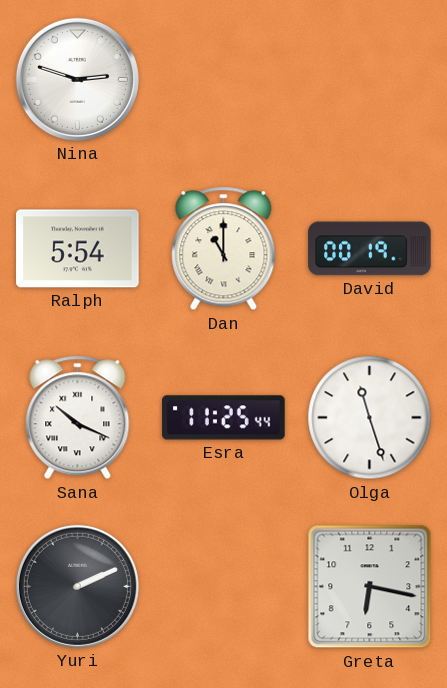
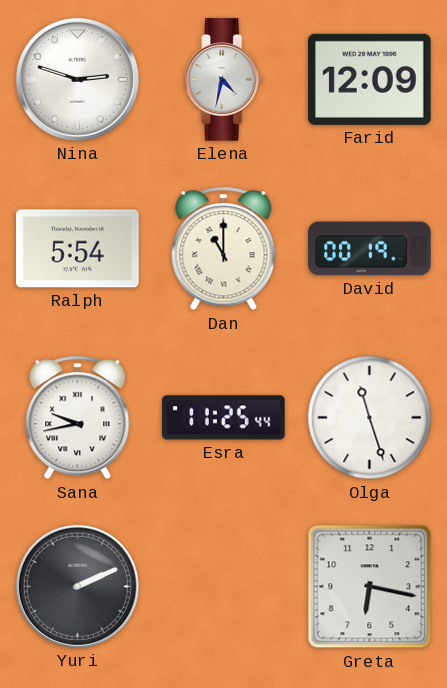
Elena: none -> 4:32 (224, 80)
Farid: none -> 12:09 (370, 79)
Sana: 10:19 -> 9:43 (78, 418)
